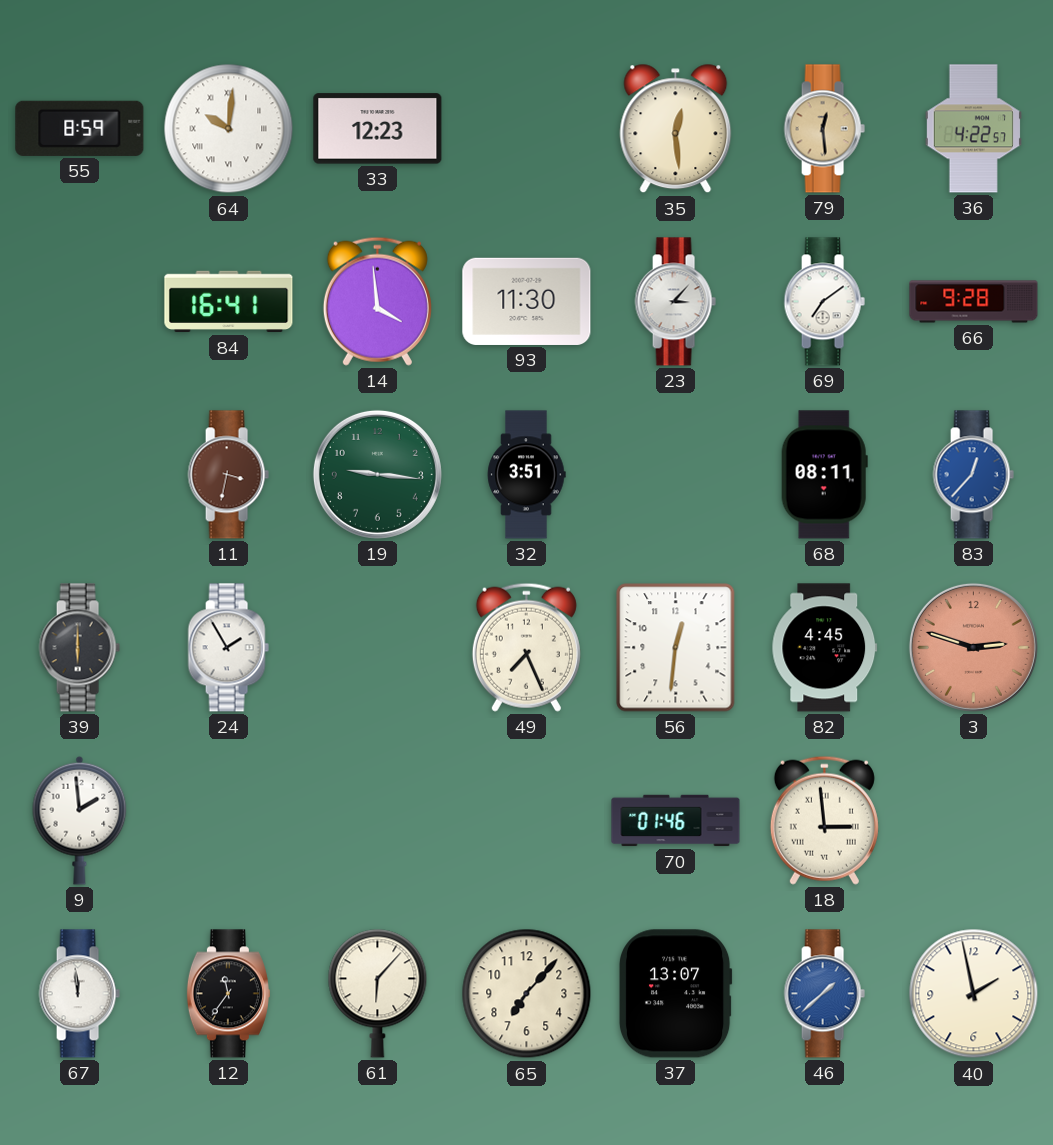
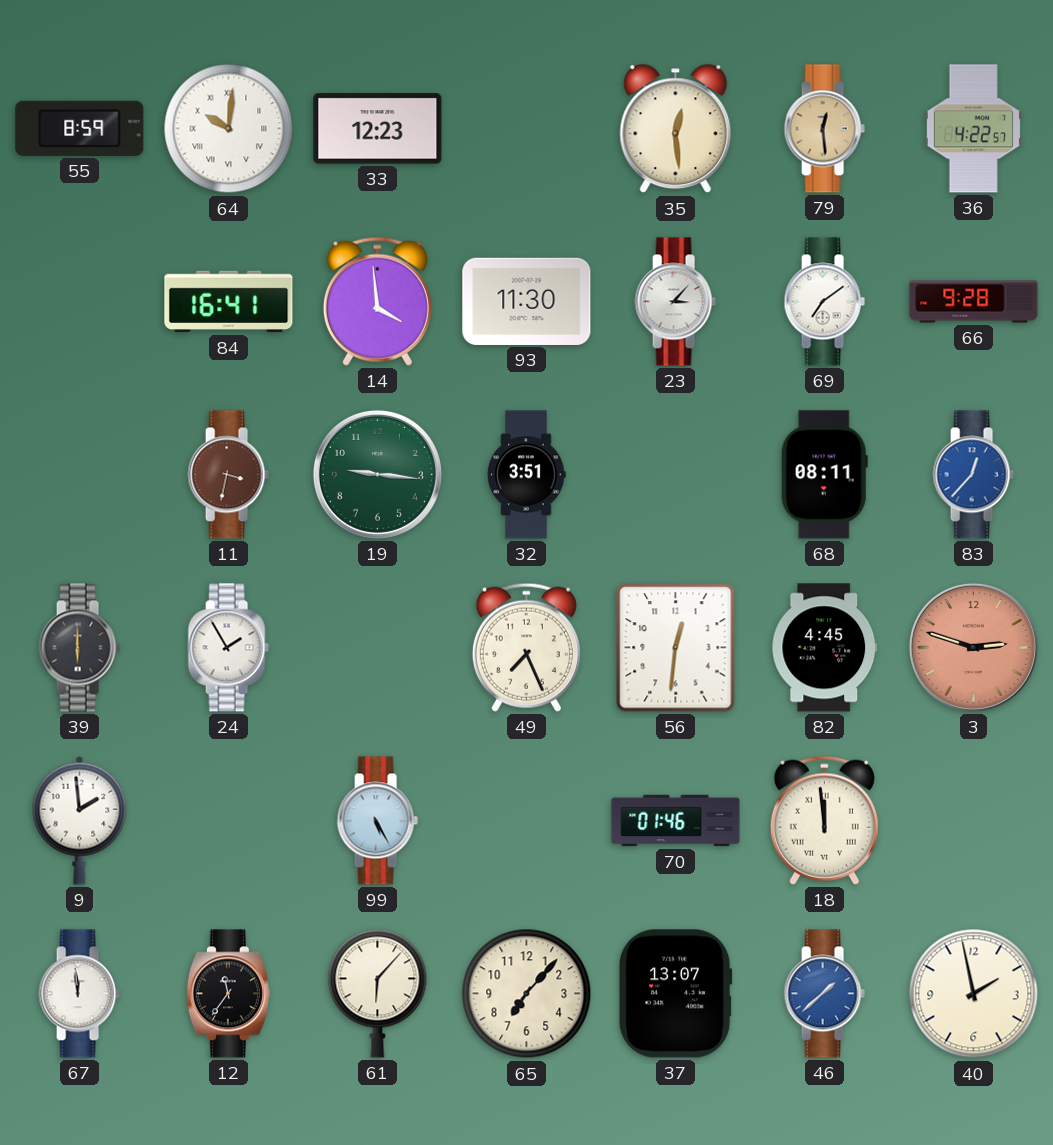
99: none -> 5:25 (377, 821)
18: 2:59 -> 11:59 (824, 820)
